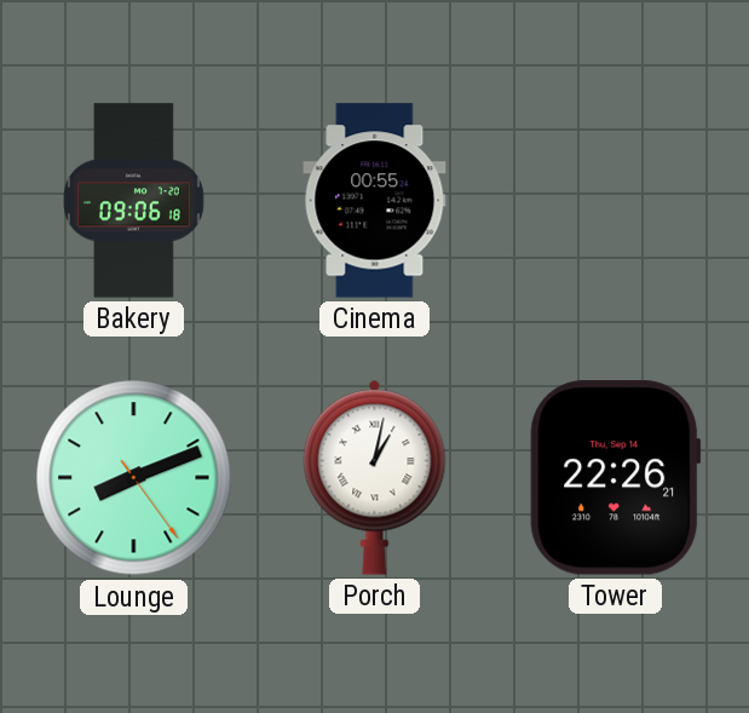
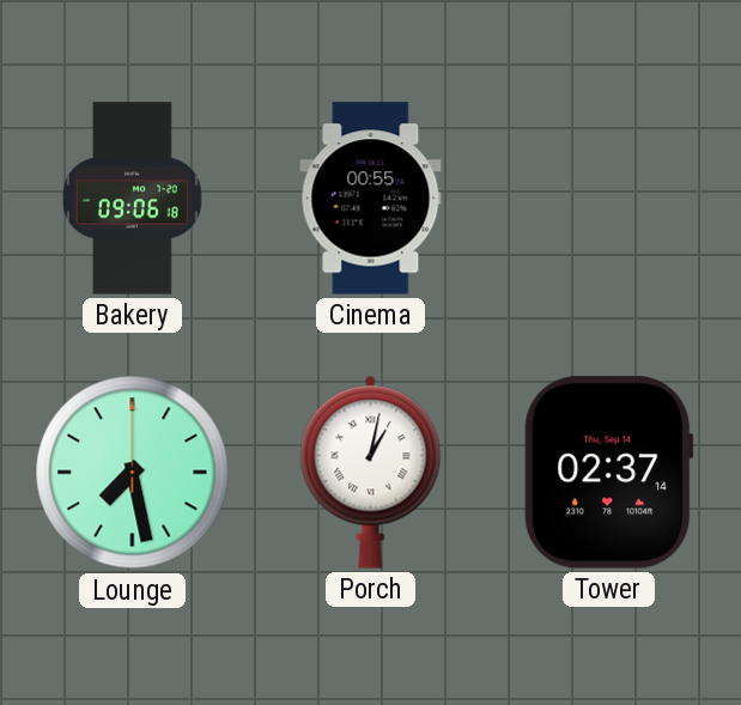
Lounge: 8:11 -> 7:28 (133, 473)
Tower: 22:26 -> 02:37 (609, 473)
